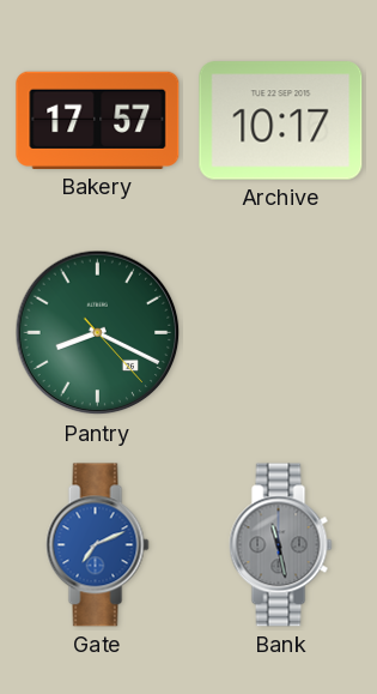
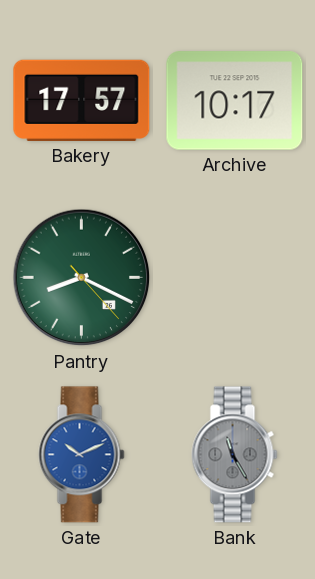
Gate: 7:11 -> 10:11 (82, 455)
Bank: 11:28 -> 11:25 (235, 455)
